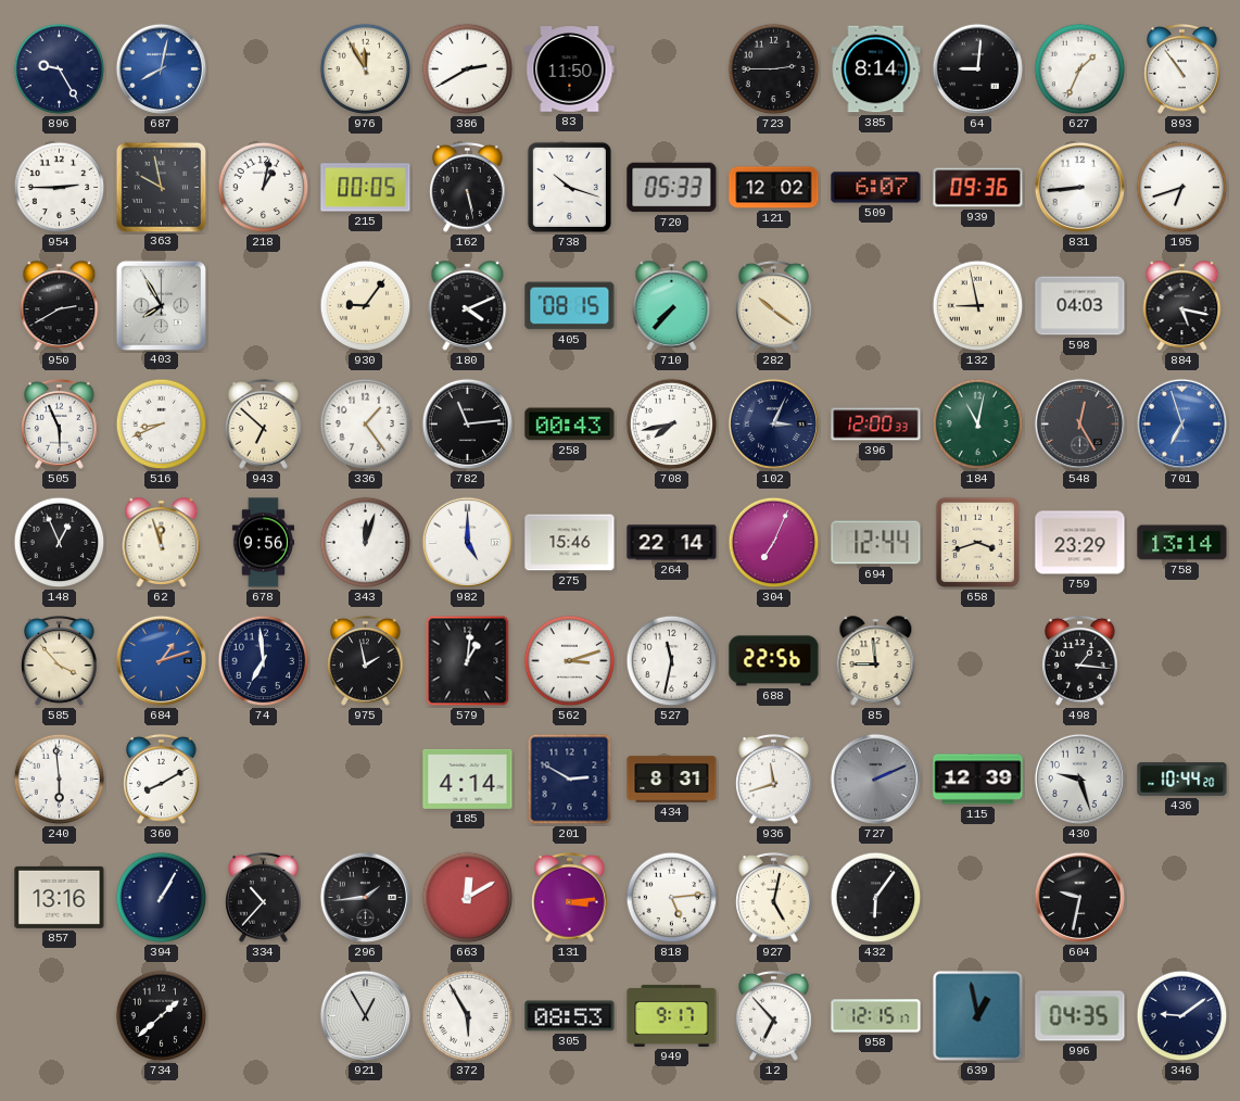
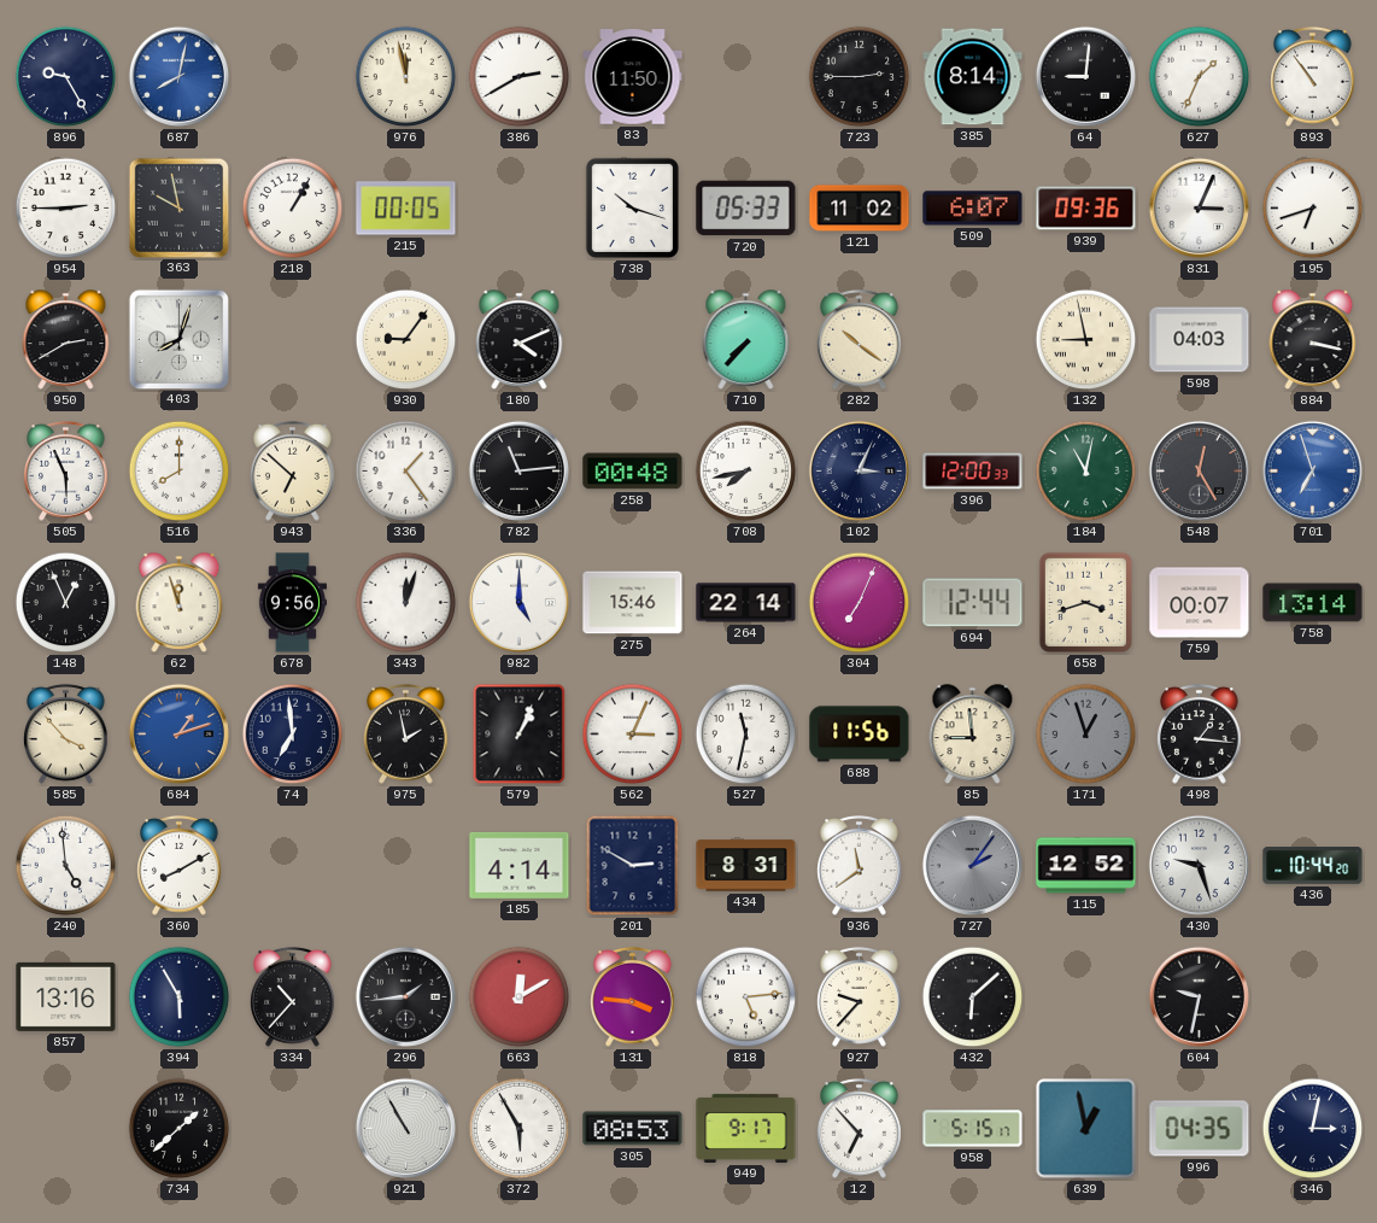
976: 11:55 -> 11:58 (406, 77)
218: 1:02 -> 1:05 (293, 209)
162: 5:28 -> none (468, 188)
121: 12:02 -> 11:02 (860, 209)
831: 8:44 -> 3:04 (1199, 207)
403: 7:55 -> 8:03 (178, 339)
405: 08:15 -> none (570, 306)
884: 5:17 -> 3:17 (1313, 340)
516: 8:41 -> 8:00 (180, 472)
258: 00:43 -> 00:48 (633, 472)
759: 23:29 -> 00:07 (1200, 603)
579: 1:01 -> 1:04 (520, 735)
562: 3:12 -> 3:04 (633, 735)
688: 22:56 -> 11:56 (860, 735)
171: none -> 12:57 (1086, 735)
240: 5:59 -> 4:59 (66, 866)
936: 11:42 -> 11:39 (860, 866)
727: 2:11 -> 2:06 (972, 865)
115: 12:39 -> 12:52 (1086, 866)
394: 1:05 -> 5:55 (180, 997)
131: 3:14 -> 3:46 (633, 997)
927: 5:02 -> 9:37 (860, 997)
432: 6:06 -> 6:08 (973, 997)
921: 12:55 -> 10:55 (405, 1128)
958: 12:15 -> 5:15 (973, 1129)
346: 9:09 -> 3:02 (1313, 1129)
